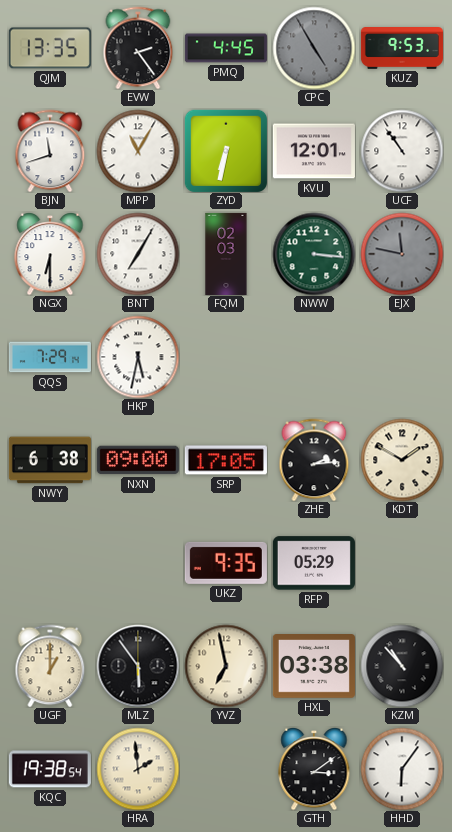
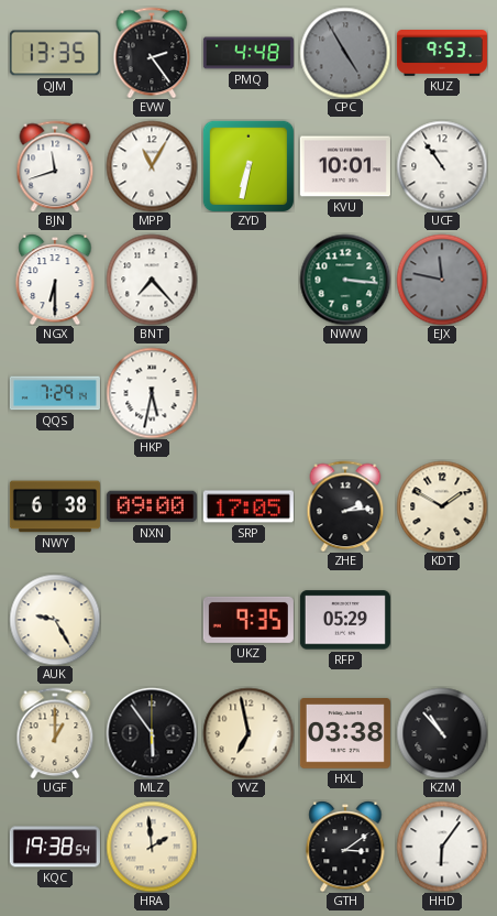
PMQ: 4:45 -> 4:48 (248, 53)
KVU: 12:01 -> 10:01 (345, 166)
BNT: 7:05 -> 7:23 (152, 280)
FQM: 02:03 -> none (226, 254)
AUK: none -> 9:25 (55, 620)
